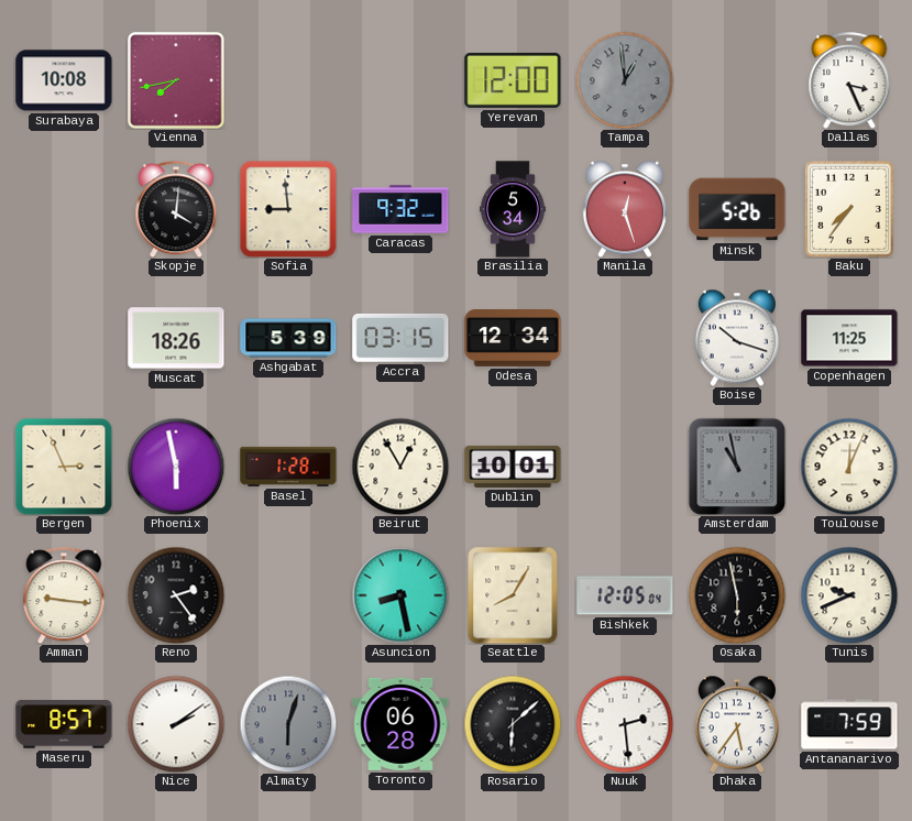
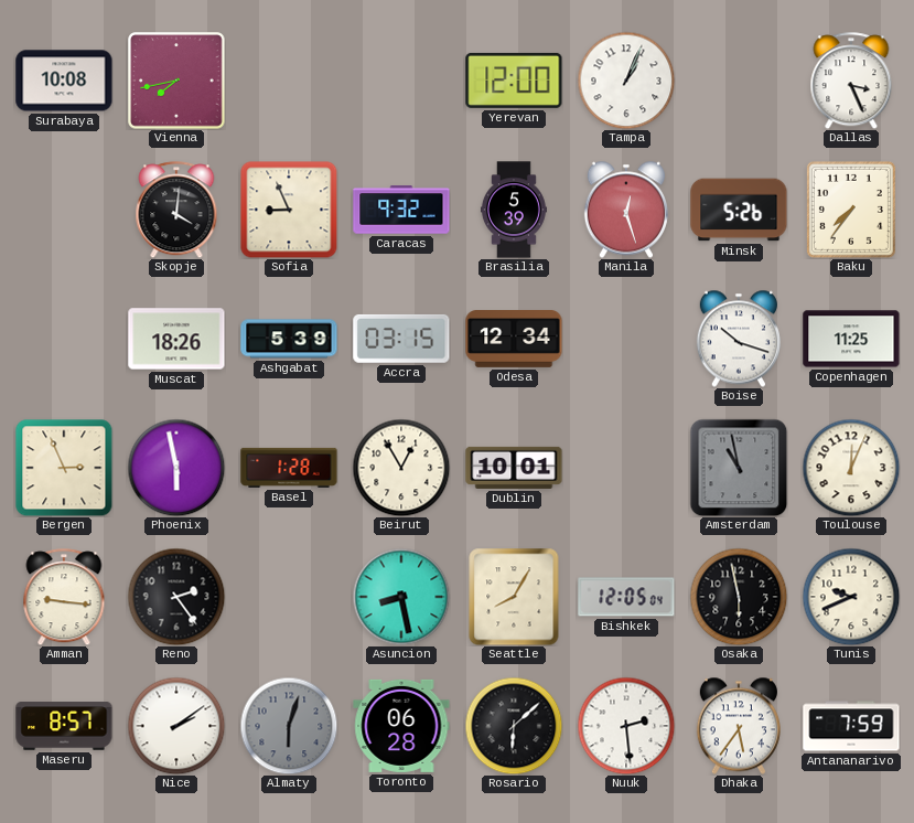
Tampa: 12:59 -> 1:04 (626, 81)
Tampa dial: grey -> white (626, 81)
Sofia: 8:59 -> 8:56 (289, 210)
Brasilia: 5:34 -> 5:39 (514, 210)
